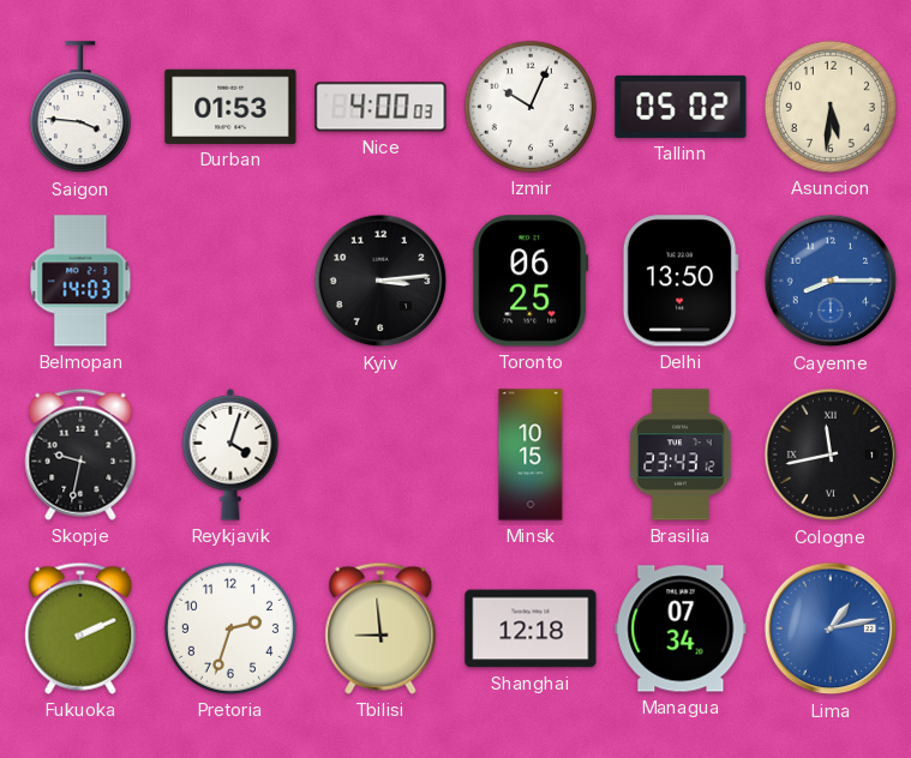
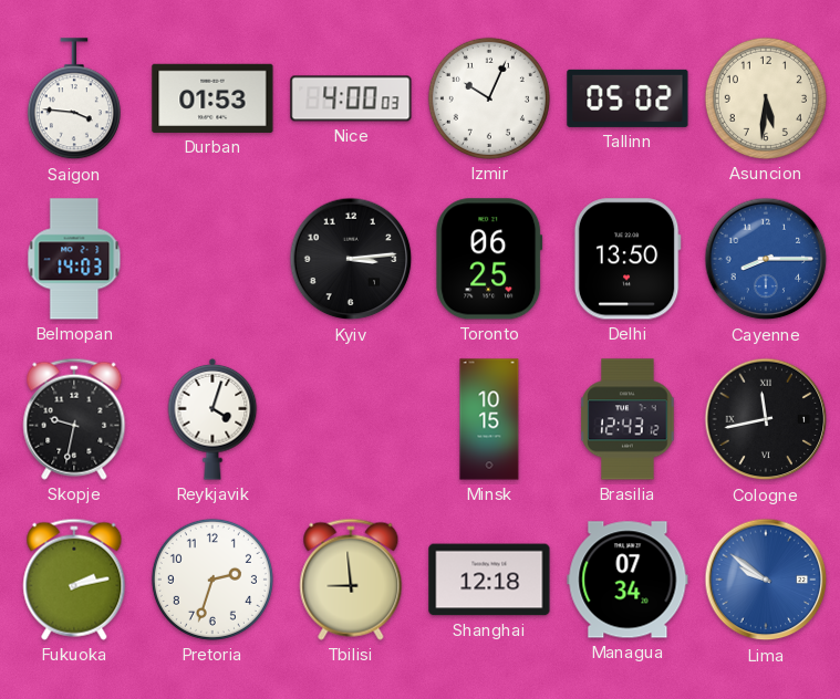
Brasilia: 23:43 -> 12:43 (628, 419)
Fukuoka: 2:11 -> 2:13 (74, 580)
Lima: 1:13 -> 9:51 (766, 580)
